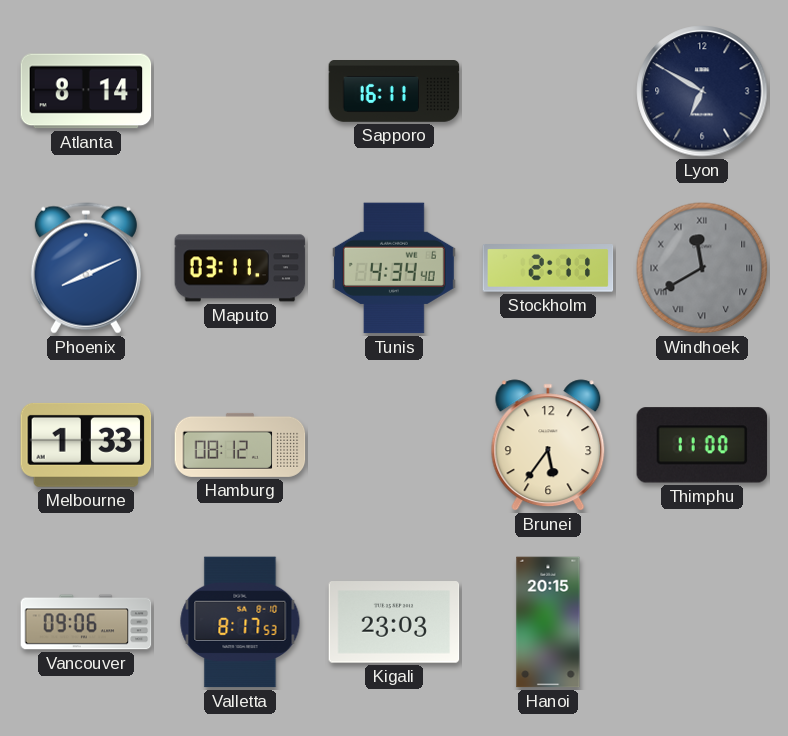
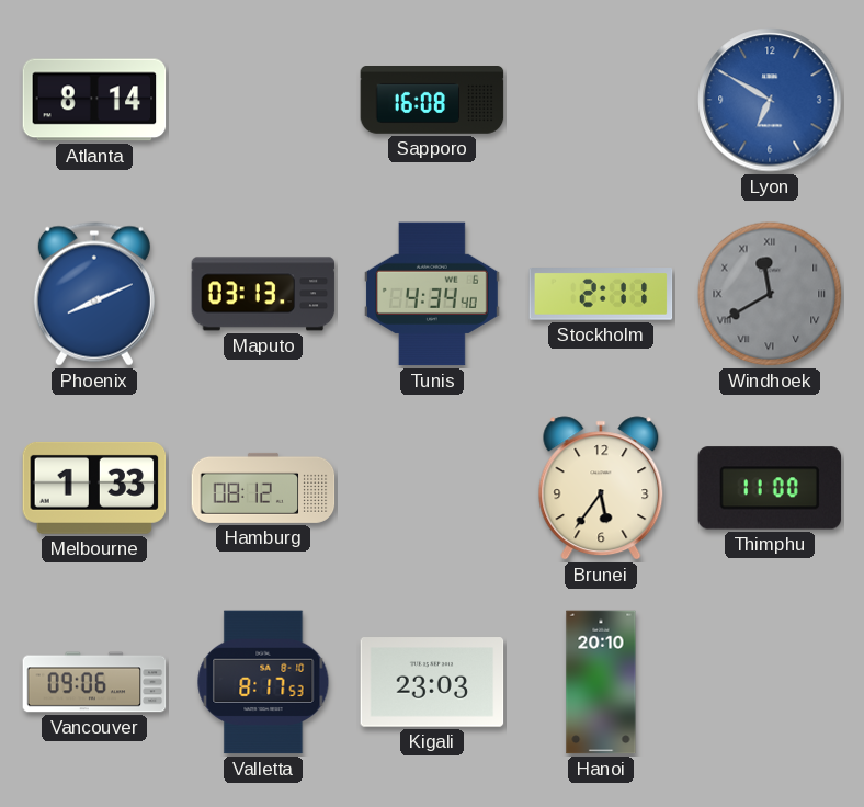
Sapporo: 16:11 -> 16:08 (432, 101)
Lyon dial: navy -> blue (770, 100)
Maputo: 03:11 -> 03:13 (263, 294)
Hanoi: 20:15 -> 20:10 (601, 682)
